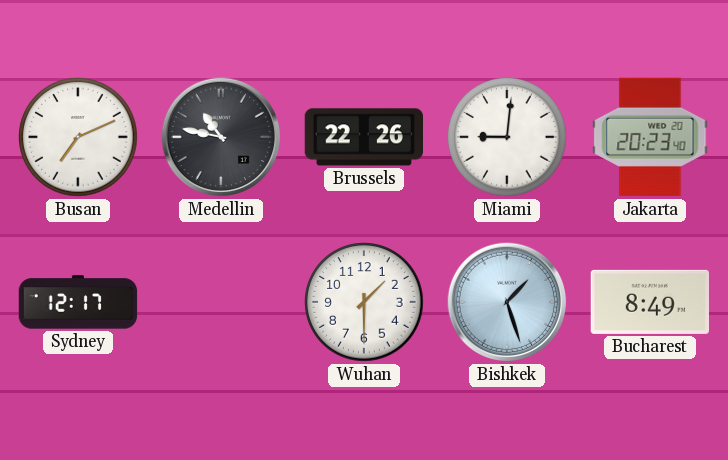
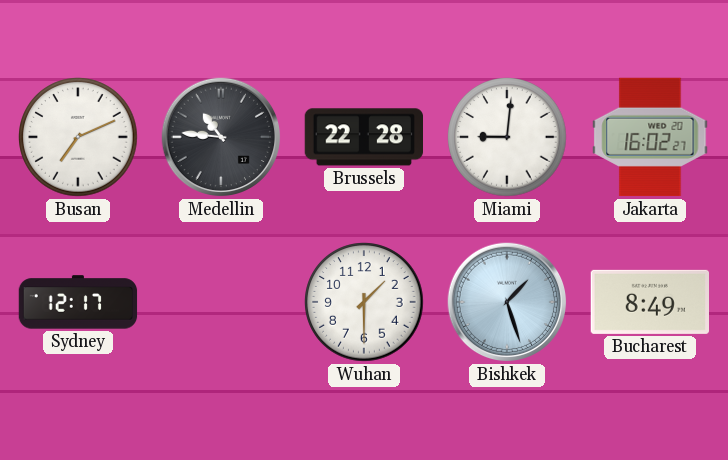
Medellin: 10:47 -> 10:46 (221, 137)
Brussels: 22:26 -> 22:28 (363, 137)
Jakarta: 20:23 -> 16:02 (650, 137)
